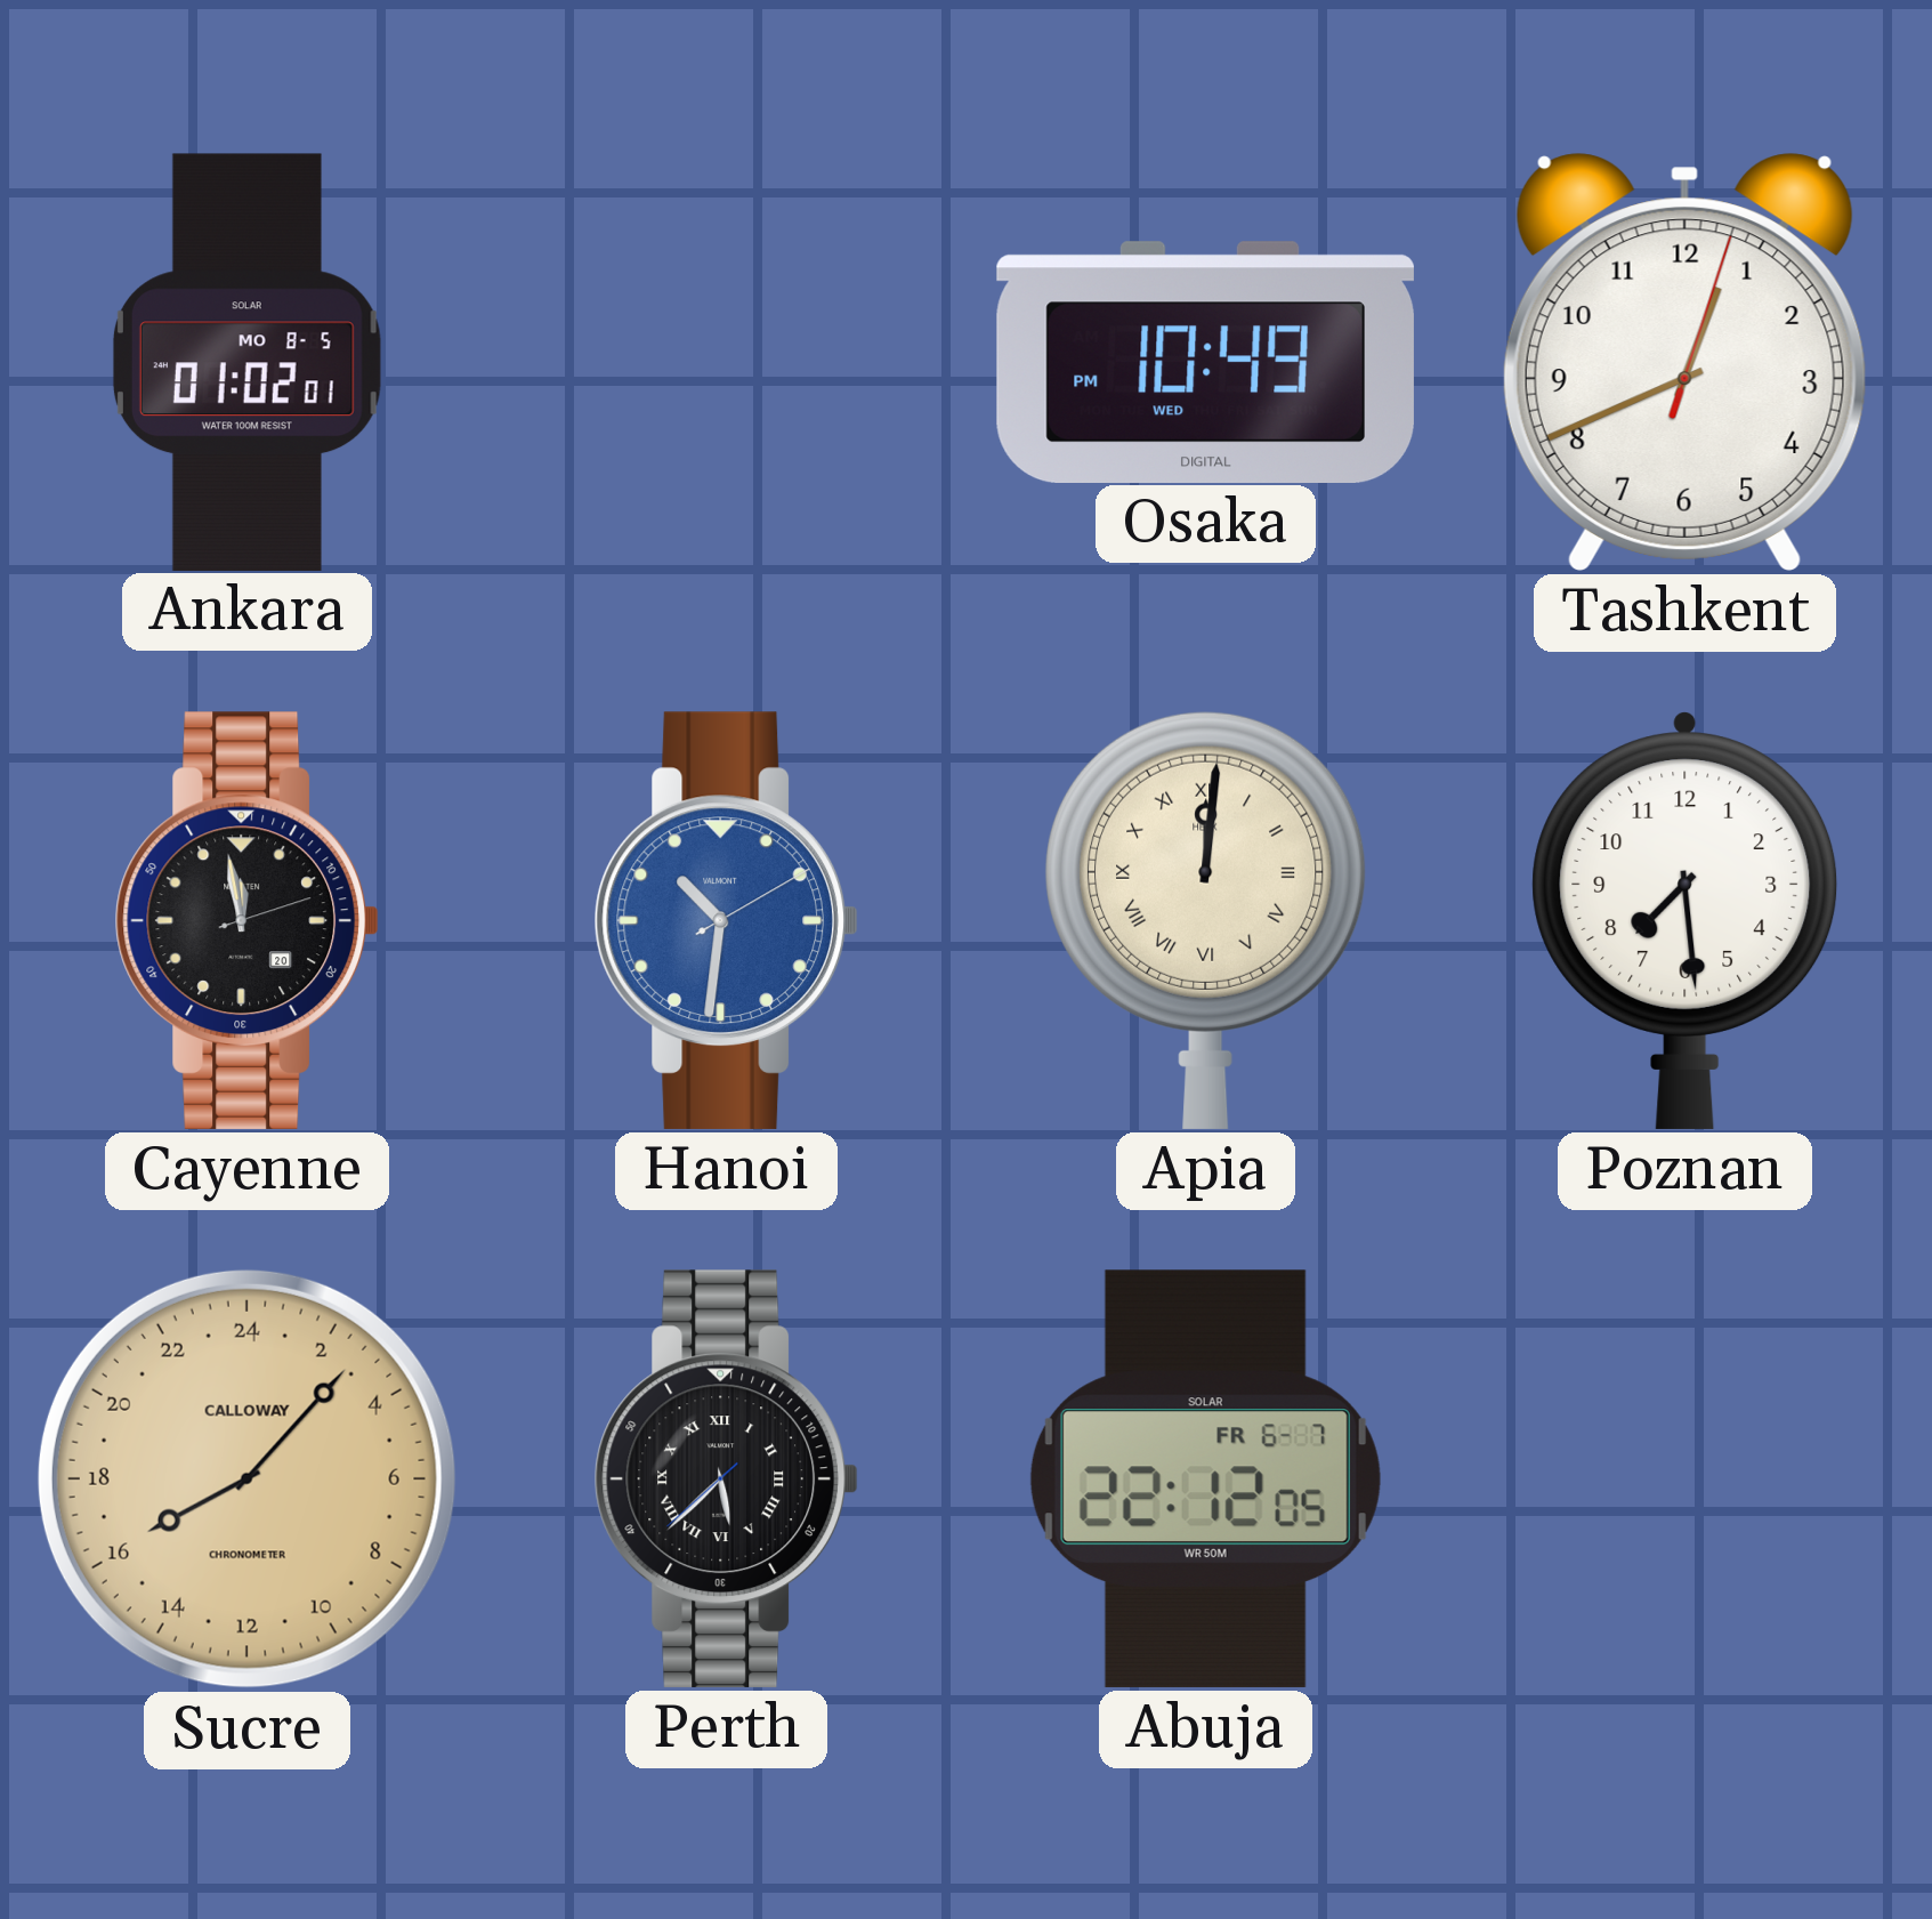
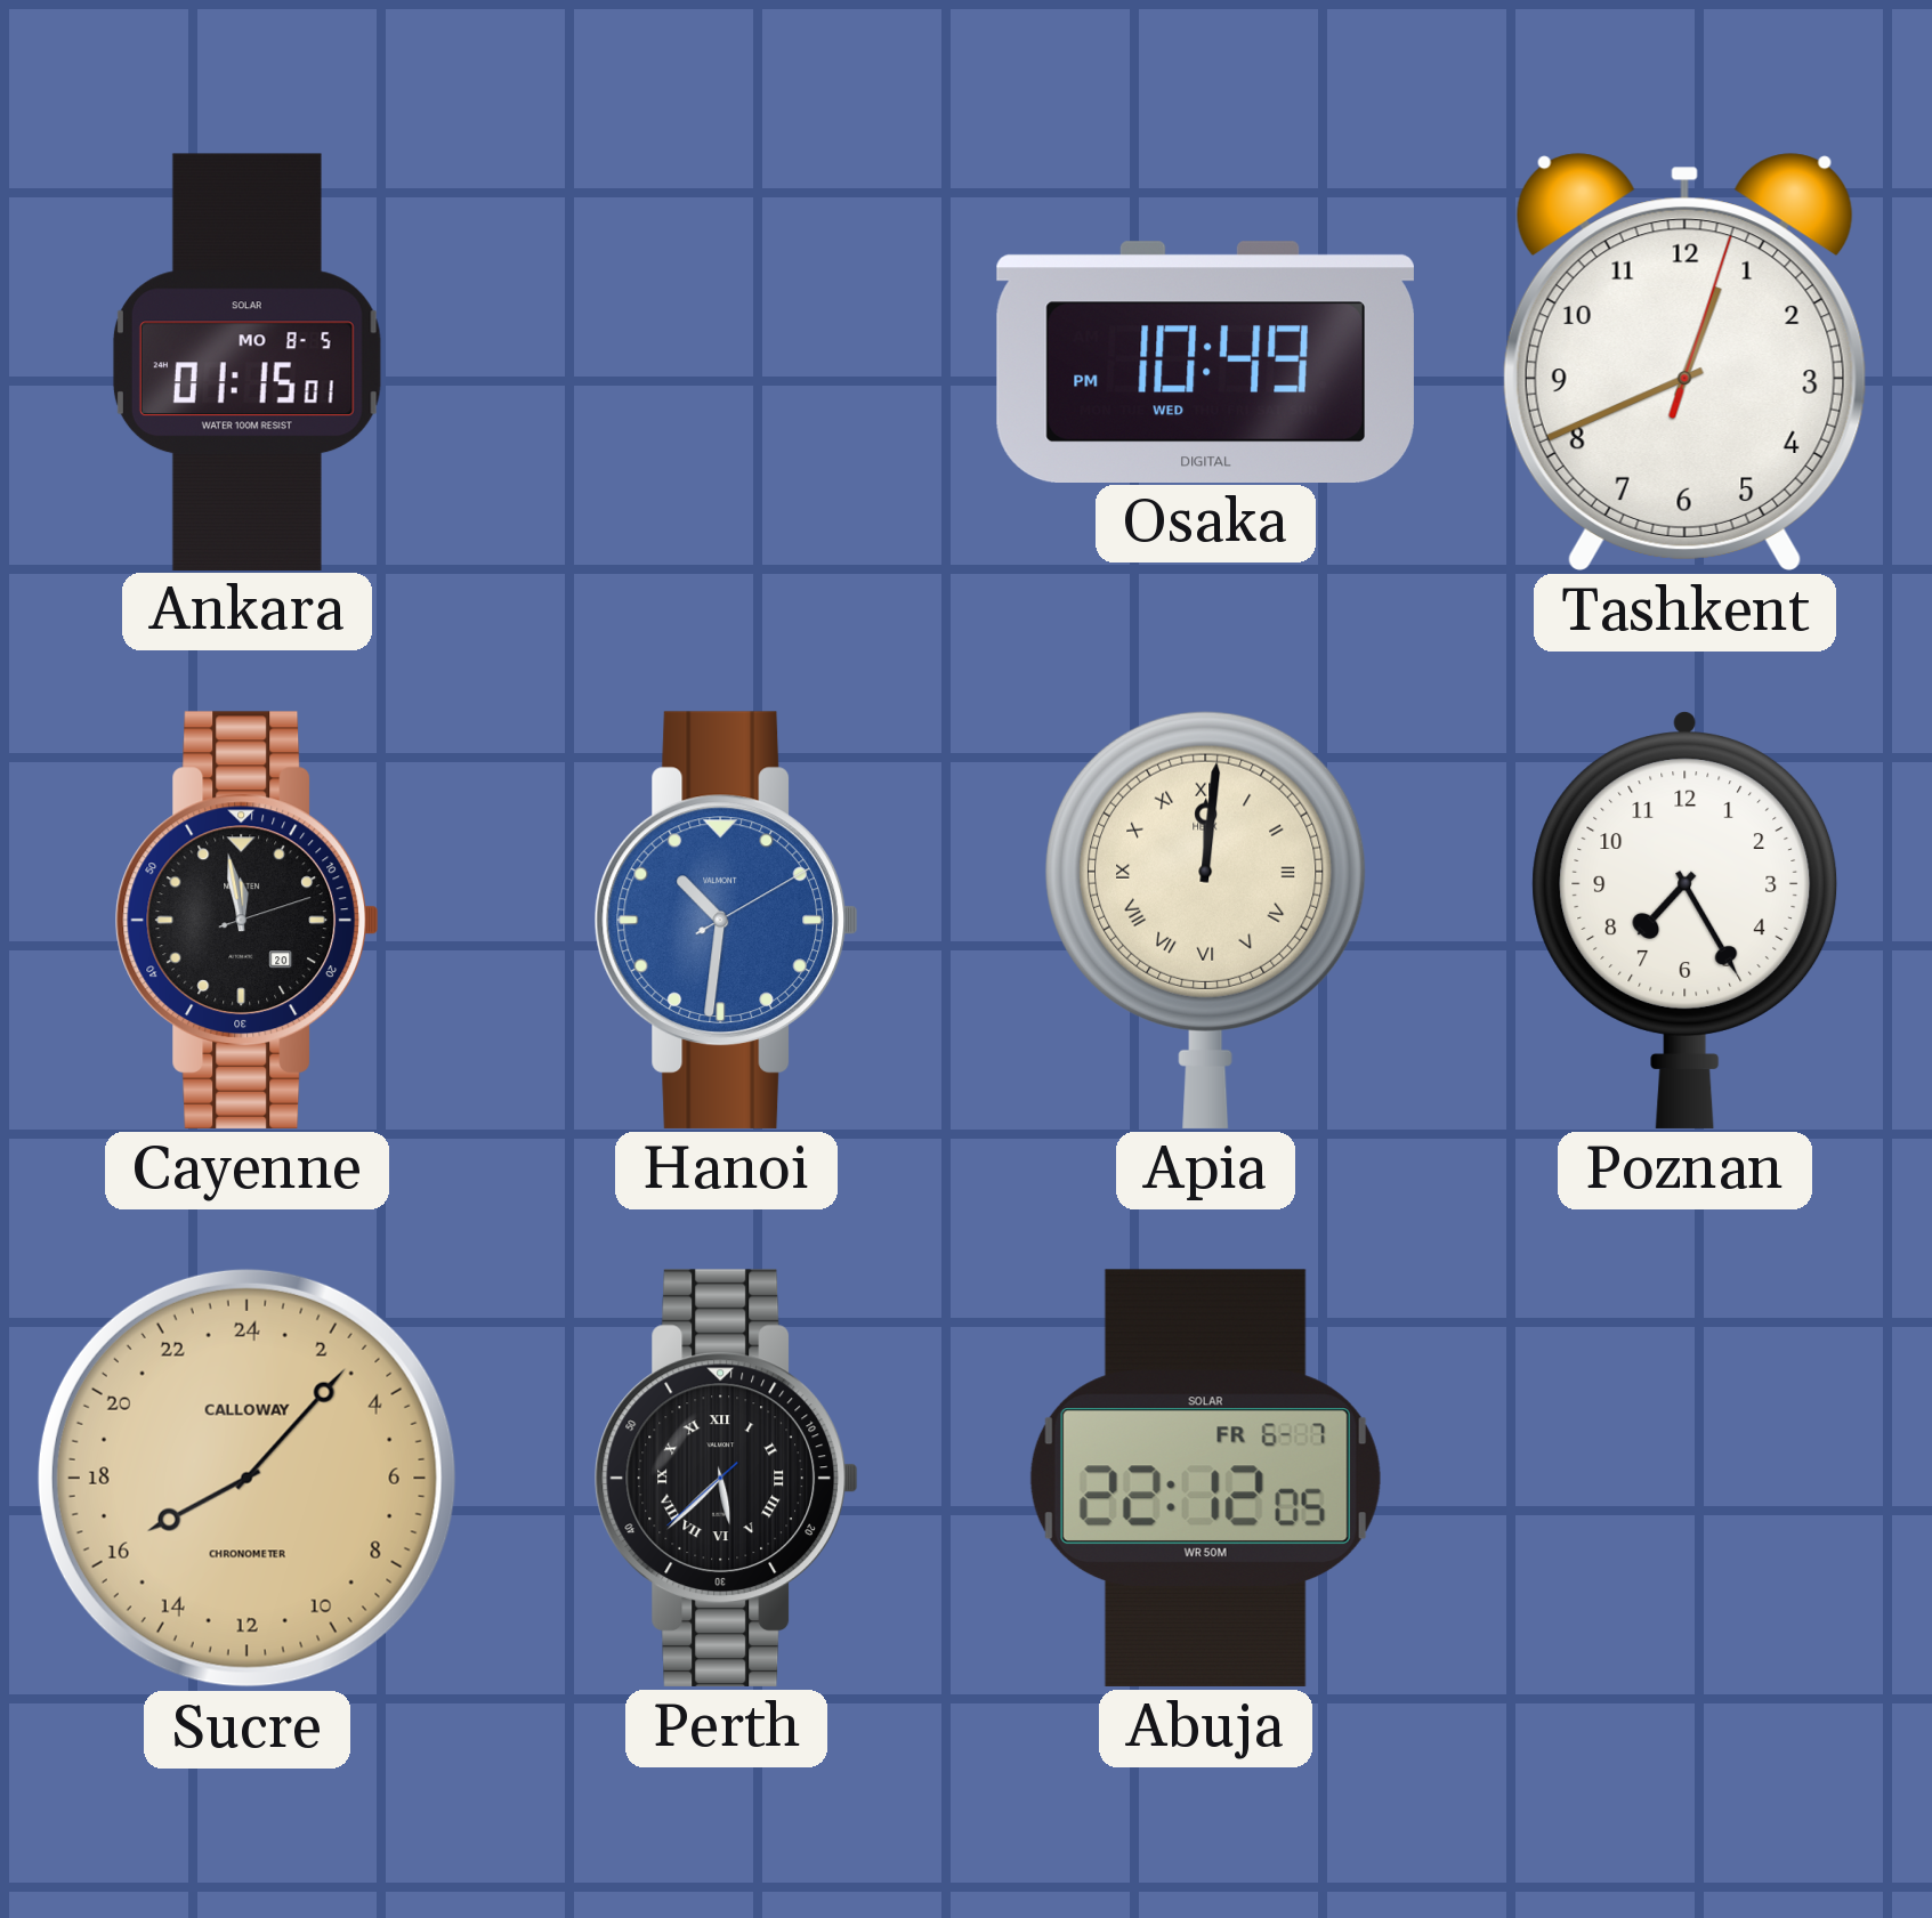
Ankara: 01:02 -> 01:15 (246, 362)
Poznan: 7:29 -> 7:25 (1686, 921)
